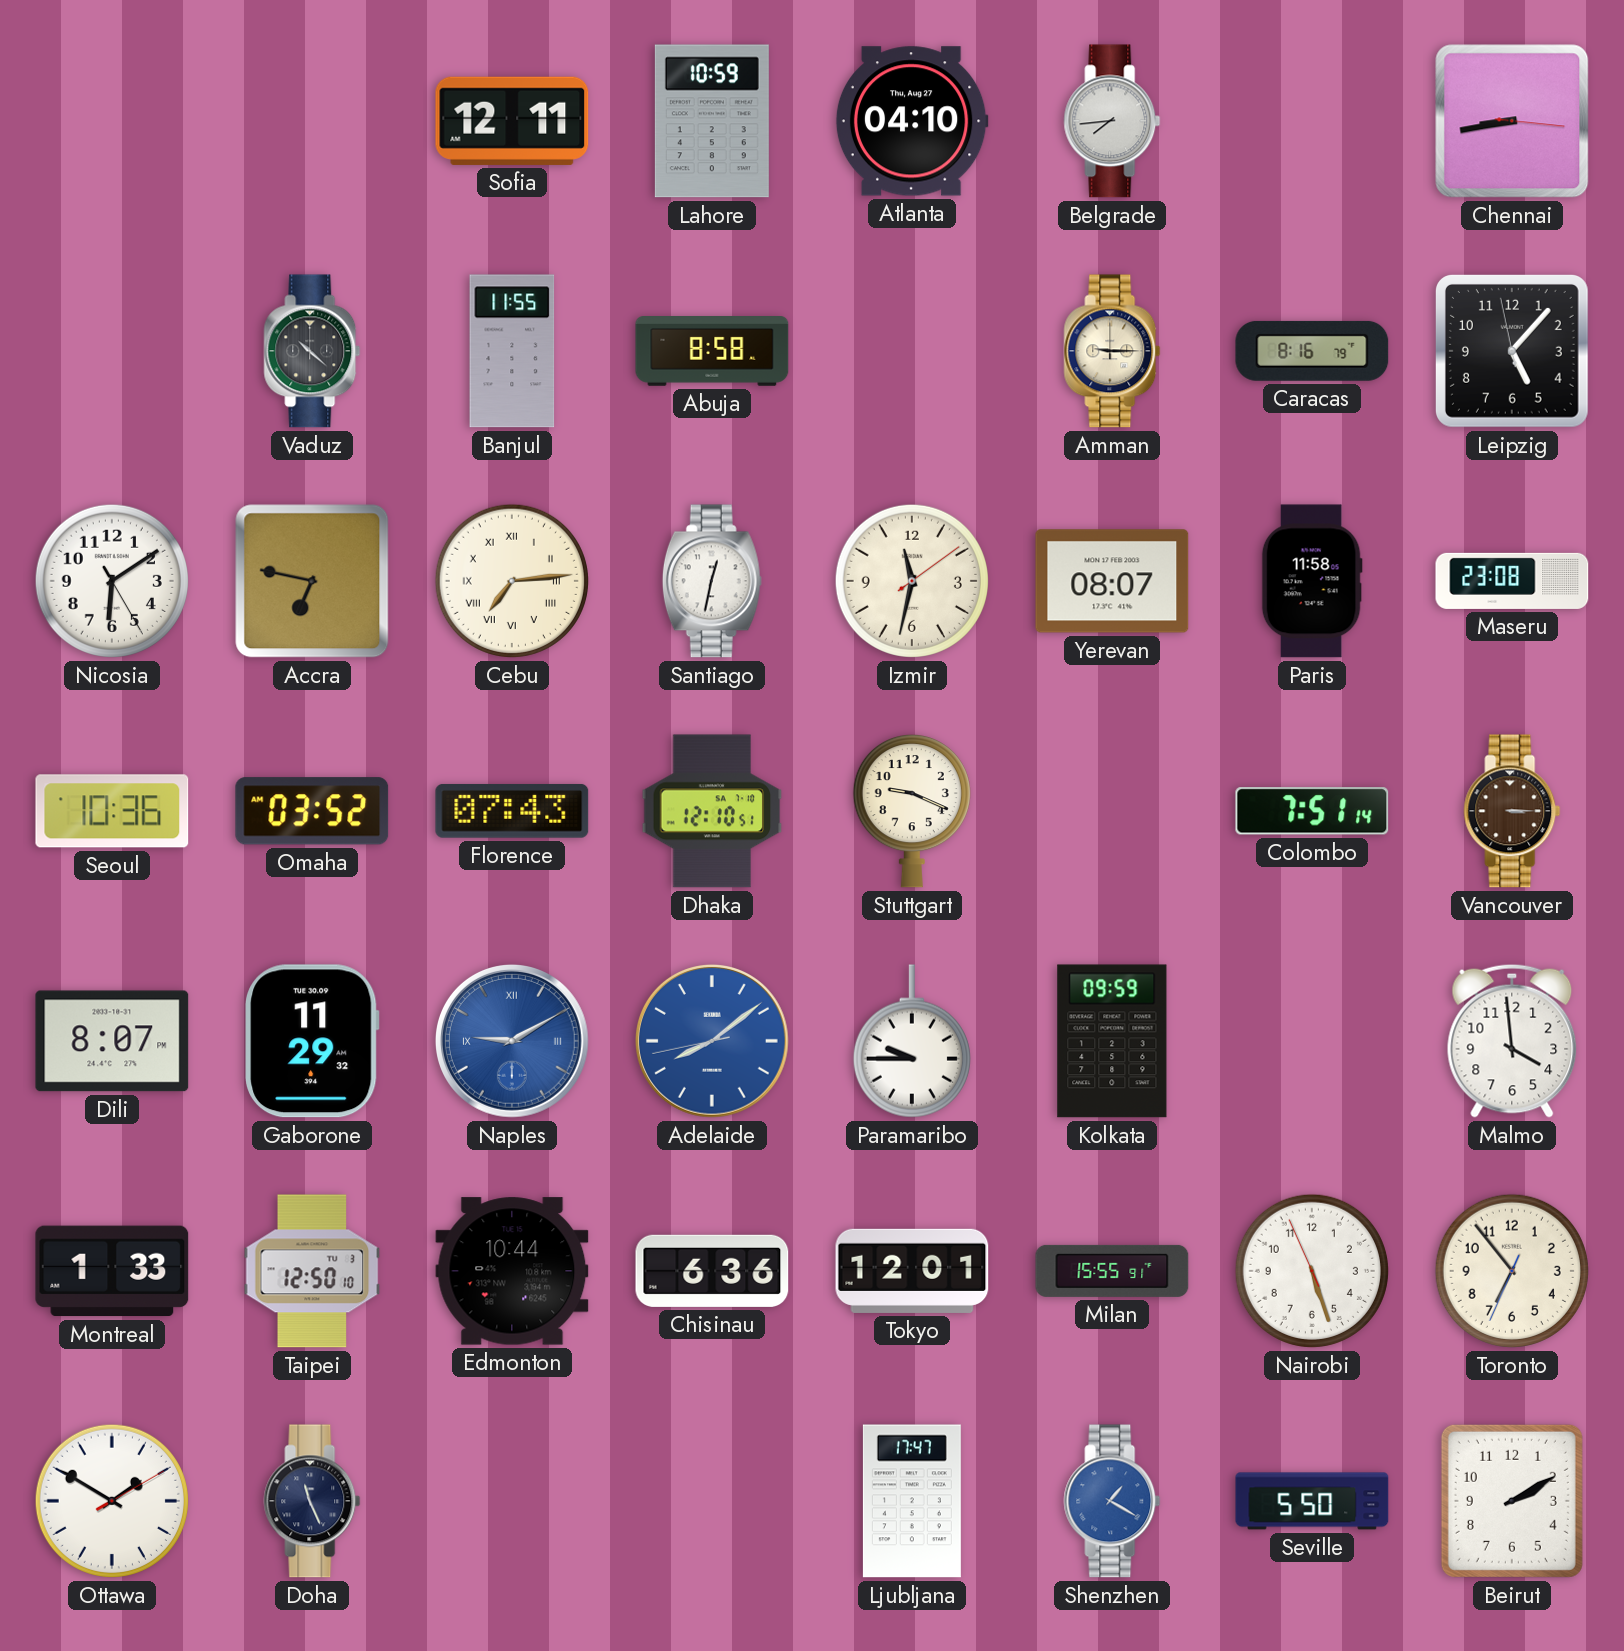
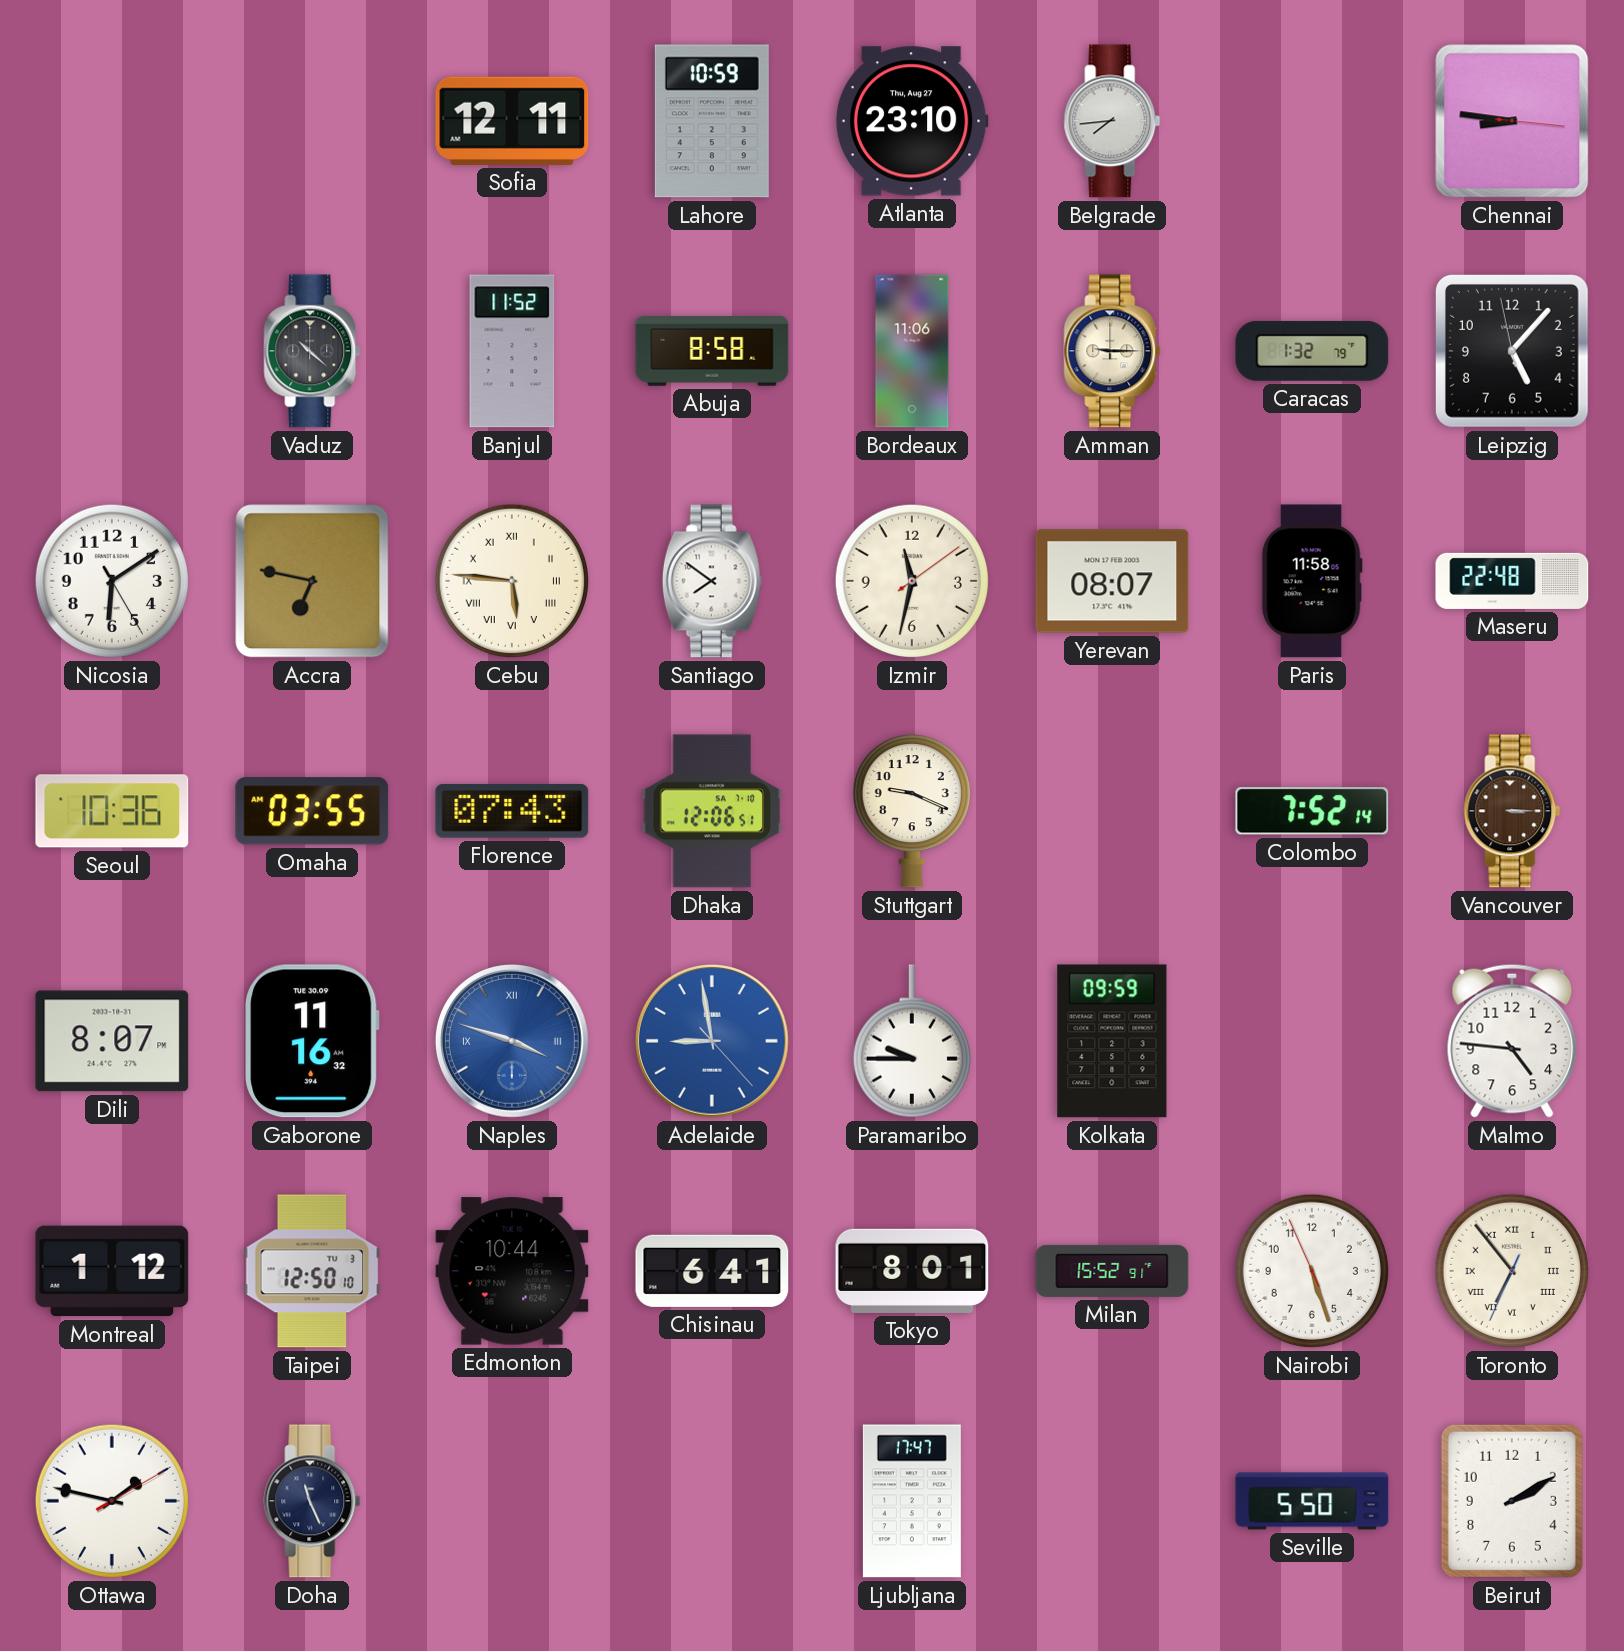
Atlanta: 04:10 -> 23:10 (912, 121)
Chennai: 8:43 -> 8:46 (1512, 121)
Banjul: 11:55 -> 11:52 (512, 351)
Bordeaux: none -> 11:06 (912, 351)
Caracas: 8:16 -> 1:32 (1312, 351)
Cebu: 7:14 -> 5:46 (512, 581)
Santiago: 12:32 -> 7:51 (712, 581)
Maseru: 23:08 -> 22:48 (1512, 581)
Omaha: 03:52 -> 03:55 (312, 811)
Dhaka: 12:10 -> 12:06 (712, 811)
Colombo: 7:51 -> 7:52 (1312, 811)
Gaborone: 11:29 -> 11:16 (312, 1041)
Naples: 9:10 -> 3:48 (512, 1041)
Adelaide: 8:08 -> 8:58 (712, 1041)
Malmo: 3:59 -> 4:46 (1512, 1041)
Montreal: 1:33 -> 1:12 (112, 1271)
Chisinau: 6:36 -> 6:41 (712, 1271)
Tokyo: 12:01 -> 8:01 (912, 1271)
Milan: 15:55 -> 15:52 (1112, 1271)
Toronto numerals: Arabic -> Roman (1512, 1271)
Ottawa: 1:50 -> 1:47 (112, 1501)
Shenzhen: 1:20 -> none (1112, 1501)
